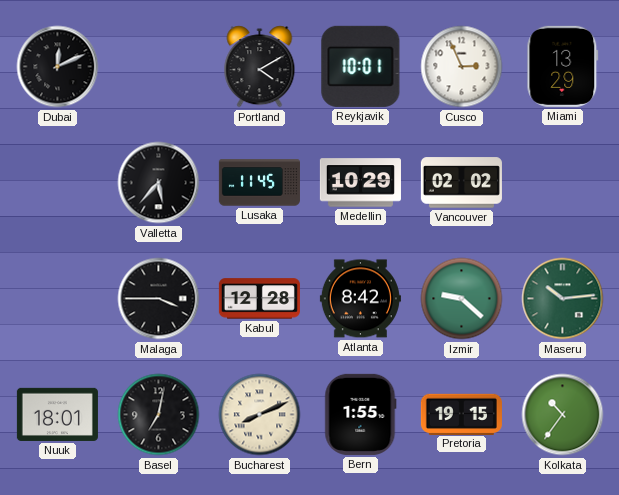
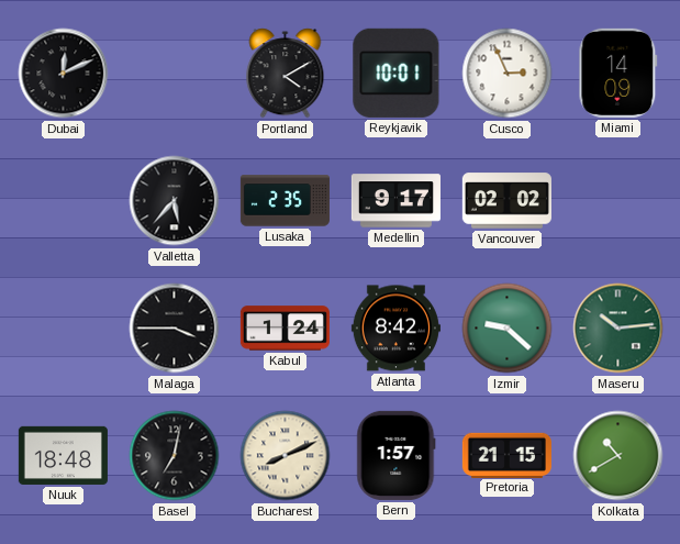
Miami: 13:29 -> 14:09 (618, 73)
Lusaka: 11:45 -> 2:35 (285, 201)
Medellin: 10:29 -> 9:17 (395, 201)
Kabul: 12:28 -> 1:24 (285, 329)
Nuuk: 18:01 -> 18:48 (63, 455)
Bern: 1:55 -> 1:57 (397, 455)
Pretoria: 19:15 -> 21:15 (506, 455)
Kolkata: 10:36 -> 10:40 (618, 456)
